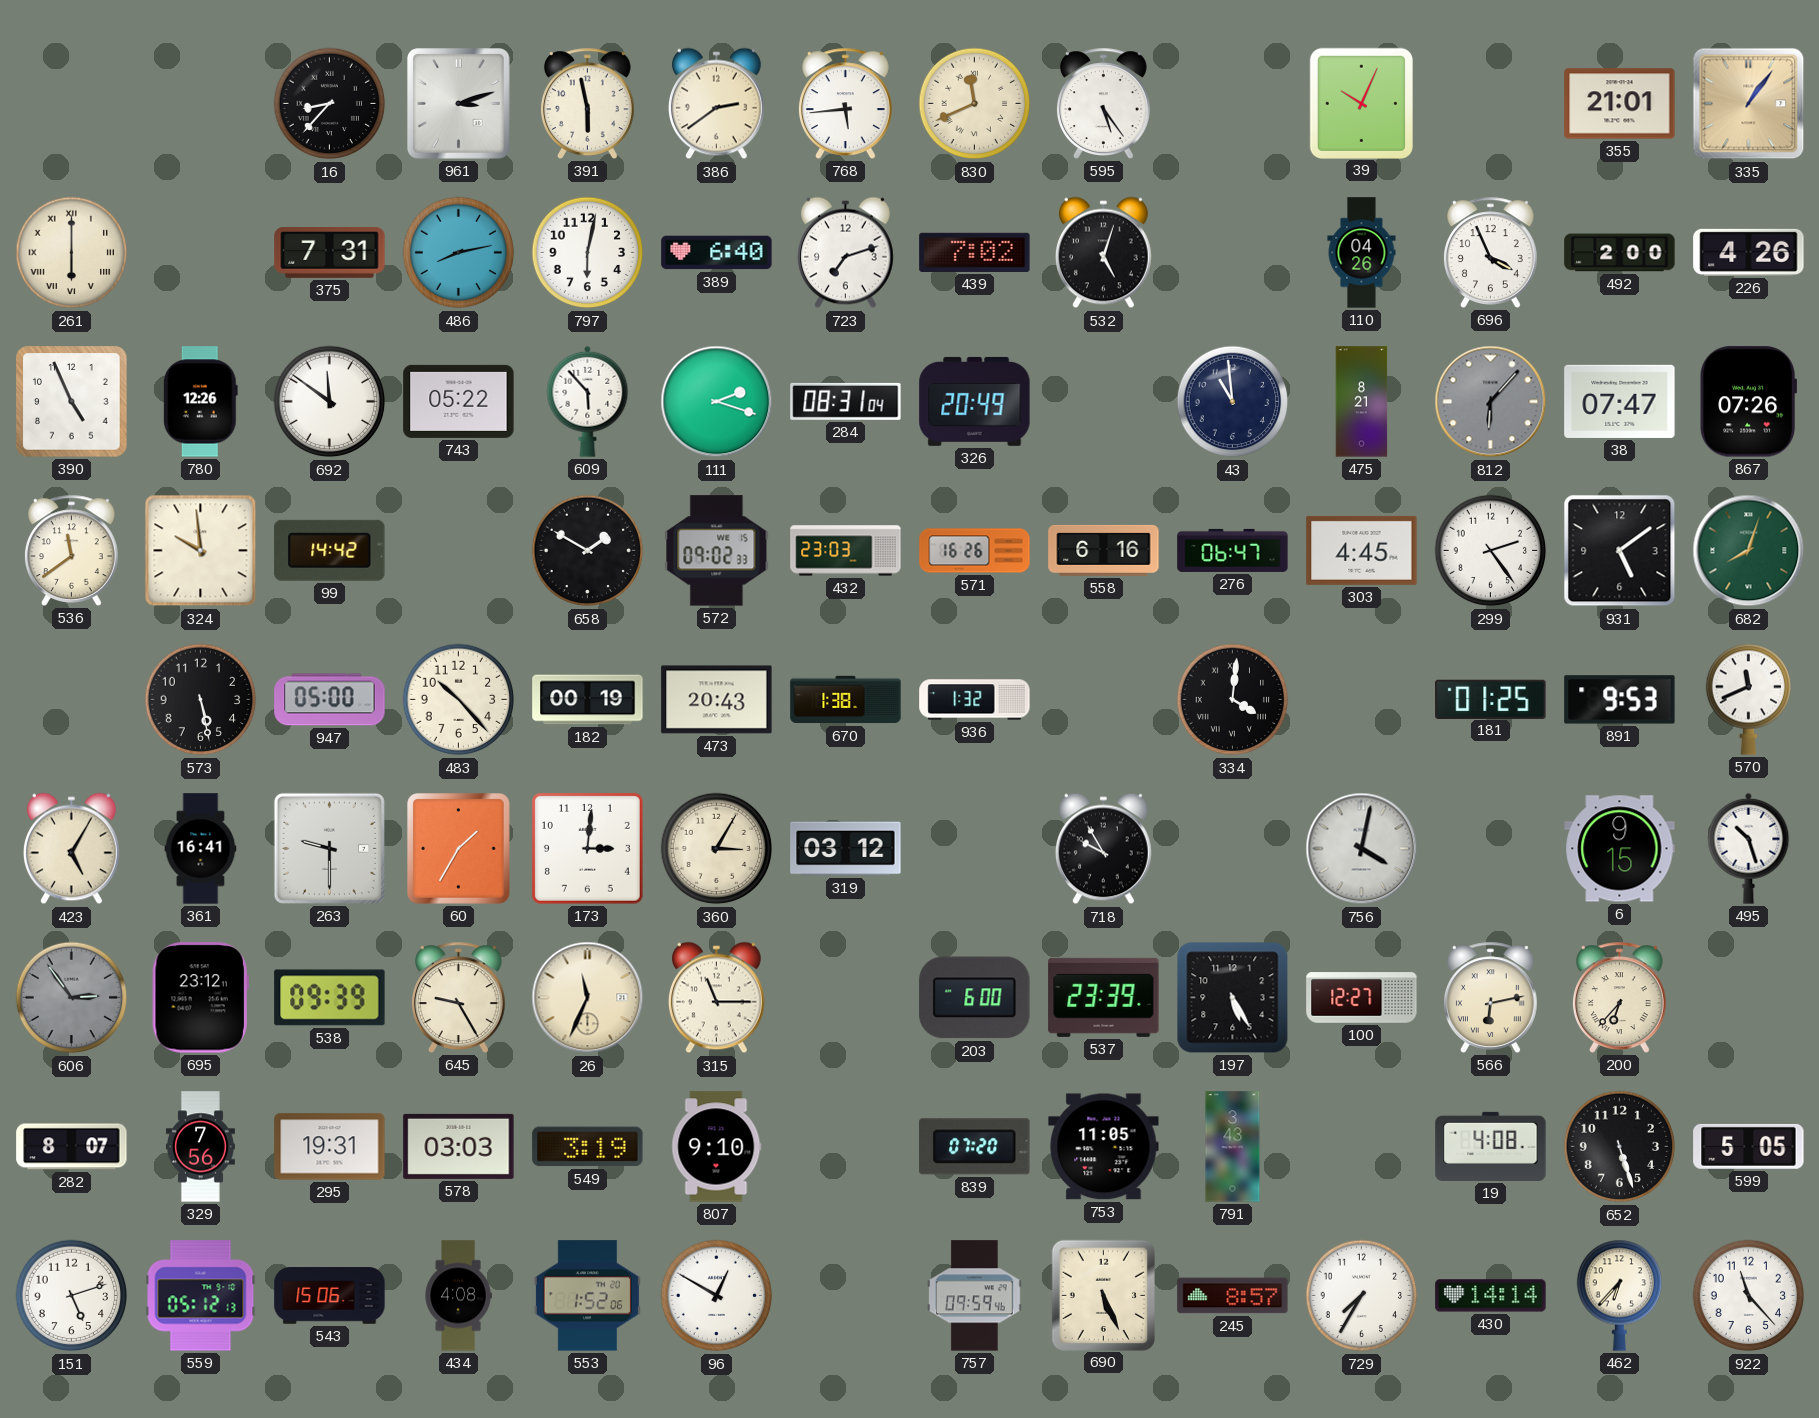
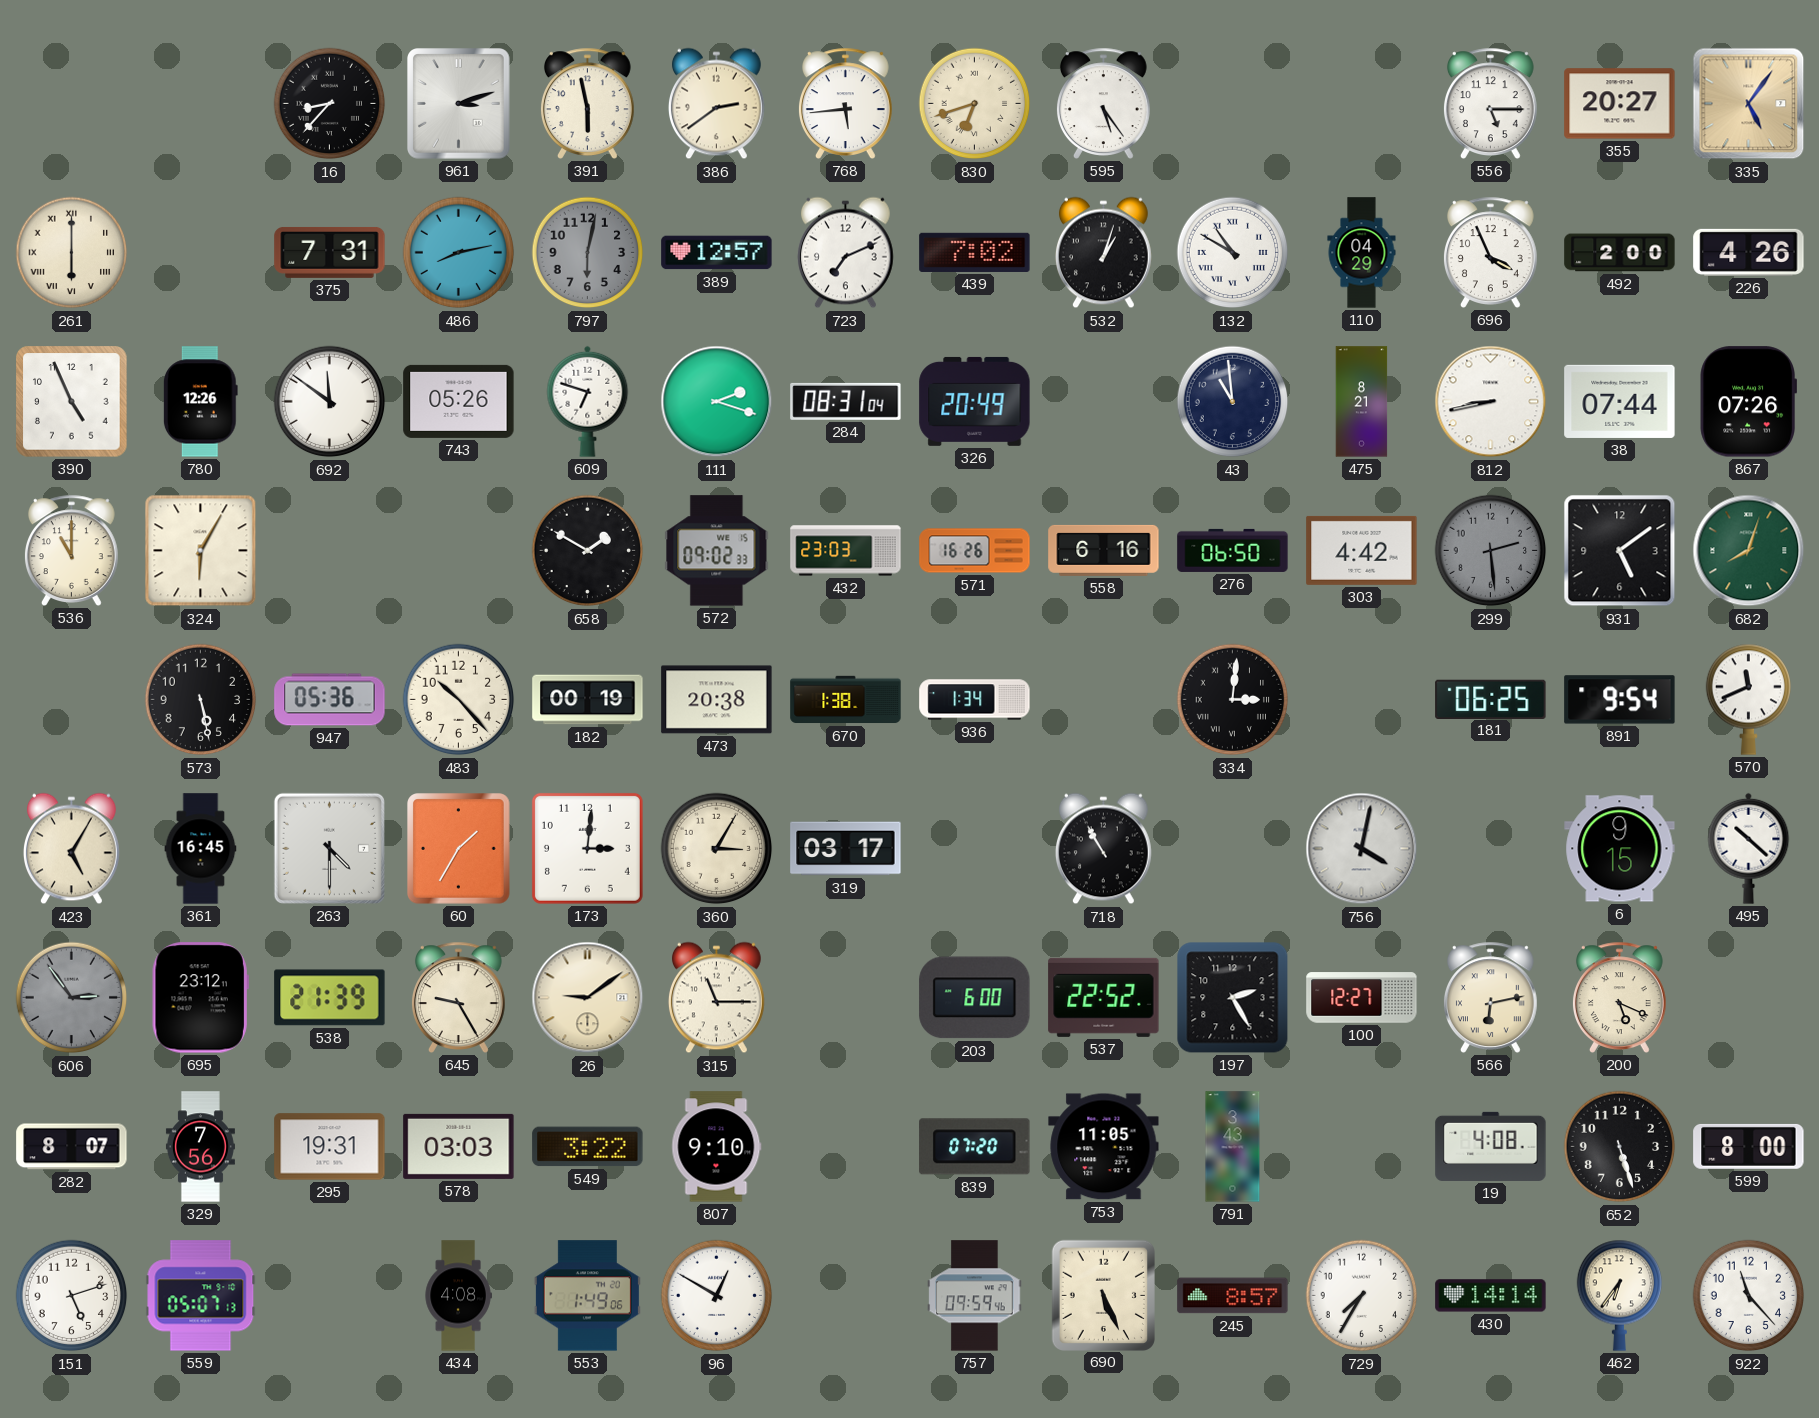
830: 11:41 -> 6:42 (975, 104)
39: 10:04 -> none (1361, 103)
556: none -> 5:15 (1490, 103)
355: 21:01 -> 20:27 (1620, 104)
335: 1:06 -> 5:06 (1749, 104)
797 dial: white -> grey (588, 253)
389: 6:40 -> 12:57 (717, 253)
723: 7:12 -> 7:11 (846, 253)
532: 5:03 -> 1:03 (1104, 253)
132: none -> 10:50 (1233, 253)
110: 04:26 -> 04:29 (1362, 253)
743: 05:22 -> 05:26 (459, 401)
609: 5:53 -> 6:48 (588, 401)
812: 6:07 -> 8:43 (1491, 402)
812 dial: grey -> white (1491, 402)
38: 07:47 -> 07:44 (1620, 401)
536: 11:39 -> 11:00 (71, 550)
324: 9:59 -> 6:05 (201, 551)
99: 14:42 -> none (330, 550)
276: 06:47 -> 06:50 (1233, 550)
303: 4:45 -> 4:42 (1362, 550)
299: 2:24 -> 2:29 (1491, 551)
299 dial: white -> grey (1491, 551)
947: 05:00 -> 05:36 (330, 700)
473: 20:43 -> 20:38 (717, 700)
936: 1:32 -> 1:34 (975, 700)
334: 4:01 -> 3:01 (1233, 700)
181: 01:25 -> 06:25 (1491, 699)
891: 9:53 -> 9:54 (1620, 700)
361: 16:41 -> 16:45 (201, 849)
263: 9:30 -> 4:30 (329, 848)
319: 03:12 -> 03:17 (846, 849)
718: 9:55 -> 10:55 (1104, 849)
495: 10:27 -> 10:22 (1749, 848)
538: 09:39 -> 21:39 (330, 998)
26: 11:34 -> 9:09 (588, 998)
537: 23:39 -> 22:52 (1104, 997)
197: 5:25 -> 2:25 (1233, 998)
200: 6:37 -> 5:19 (1619, 997)
549: 3:19 -> 3:22 (588, 1147)
599: 5:05 -> 8:00 (1749, 1146)
559: 05:12 -> 05:07 (201, 1296)
543: 15:06 -> none (330, 1296)
553: 1:52 -> 1:49 (587, 1296)
462: 6:37 -> 6:36 (1619, 1295)
